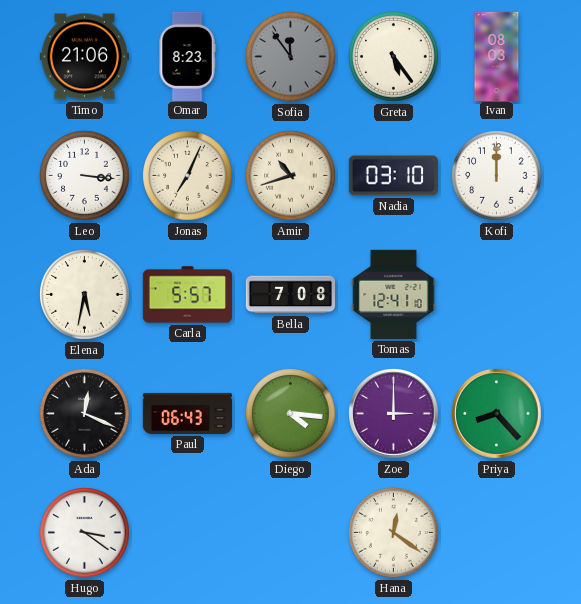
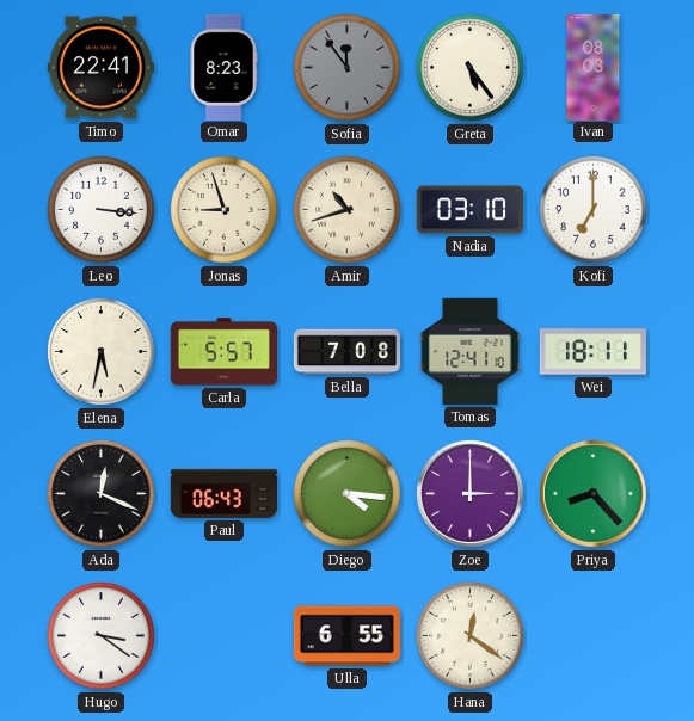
Timo: 21:06 -> 22:41 (100, 68)
Jonas: 7:04 -> 8:57 (225, 210)
Kofi: 12:00 -> 7:00 (594, 210)
Wei: none -> 18:11 (592, 352)
Ulla: none -> 6:55 (346, 636)
